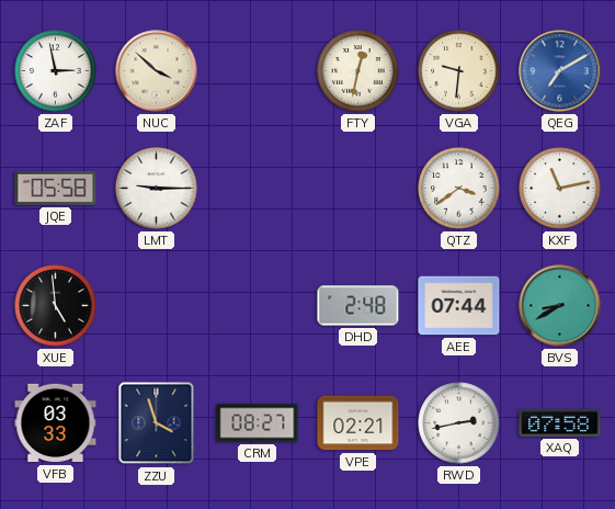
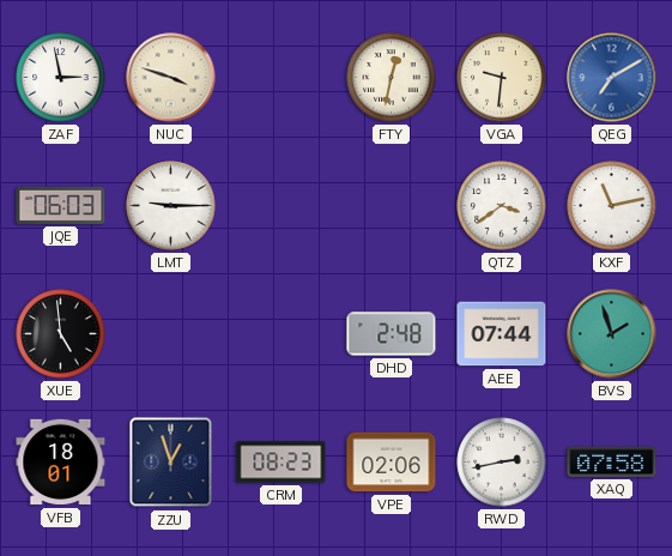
NUC: 3:52 -> 3:48 (171, 78)
JQE: 05:58 -> 06:03 (61, 205)
BVS: 8:40 -> 1:57 (612, 334)
VFB: 03:33 -> 18:01 (61, 463)
ZZU: 3:57 -> 12:57 (171, 463)
CRM: 08:27 -> 08:23 (281, 463)
VPE: 02:21 -> 02:06 (392, 463)
